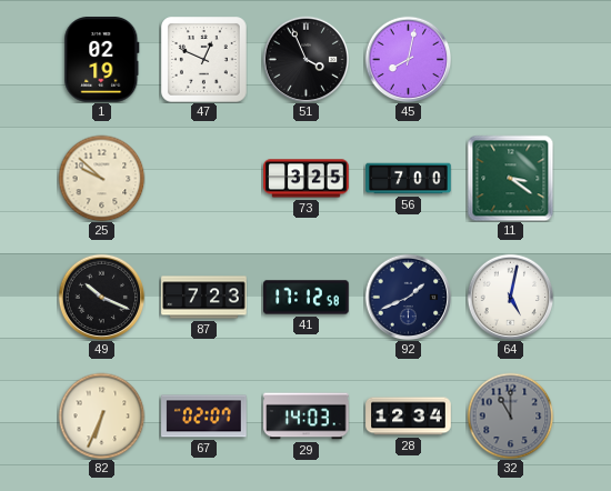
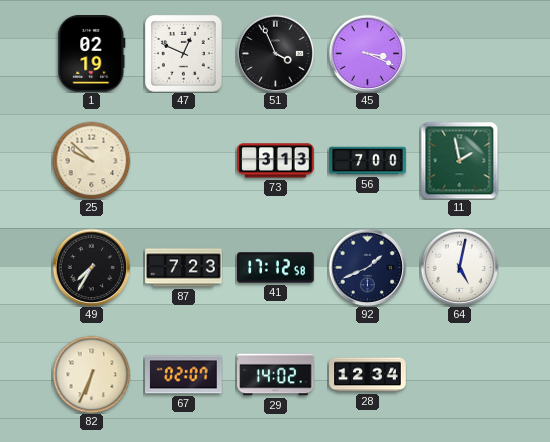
45: 8:02 -> 3:19 (367, 53)
73: 3:25 -> 3:13 (276, 161)
11: 3:21 -> 1:58 (459, 160)
49: 10:19 -> 7:35 (91, 267)
29: 14:03 -> 14:02 (276, 375)
32: 11:00 -> none (510, 415)
